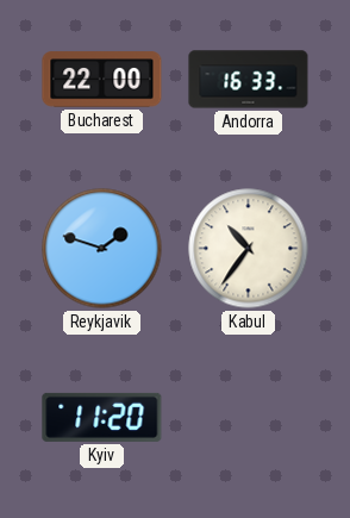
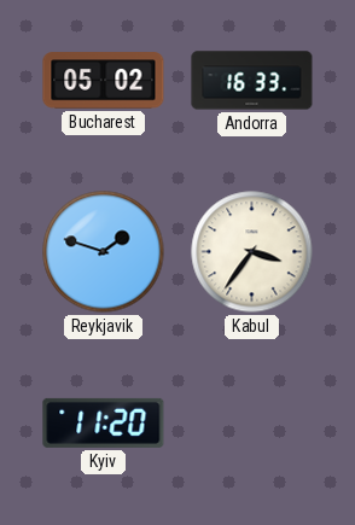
Bucharest: 22:00 -> 05:02 (104, 81)
Kabul: 10:36 -> 3:36 (252, 252)
